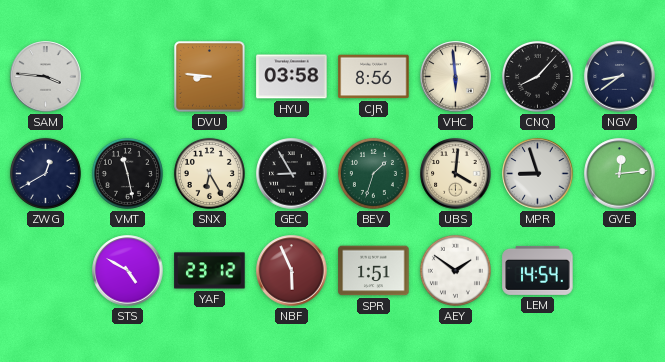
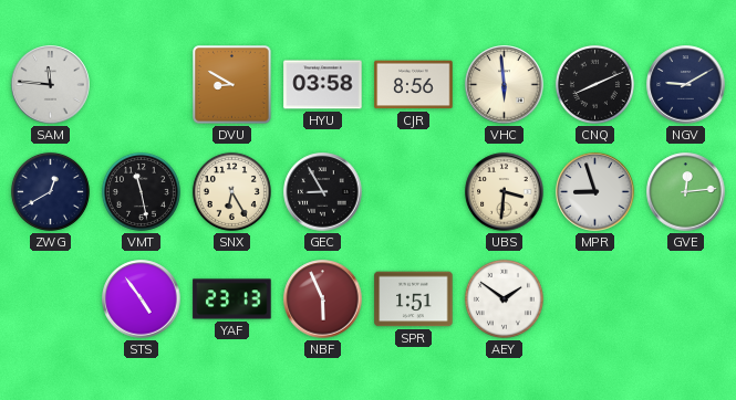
SAM: 3:46 -> 11:46 (51, 85)
DVU: 8:46 -> 8:50 (232, 85)
CNQ: 8:07 -> 8:11 (594, 84)
NGV: 8:39 -> 9:10 (686, 85)
BEV: 1:33 -> none (373, 173)
UBS: 4:01 -> 3:31 (505, 192)
STS: 4:50 -> 4:54 (142, 299)
YAF: 23:12 -> 23:13 (232, 299)
LEM: 14:54 -> none (538, 270)
